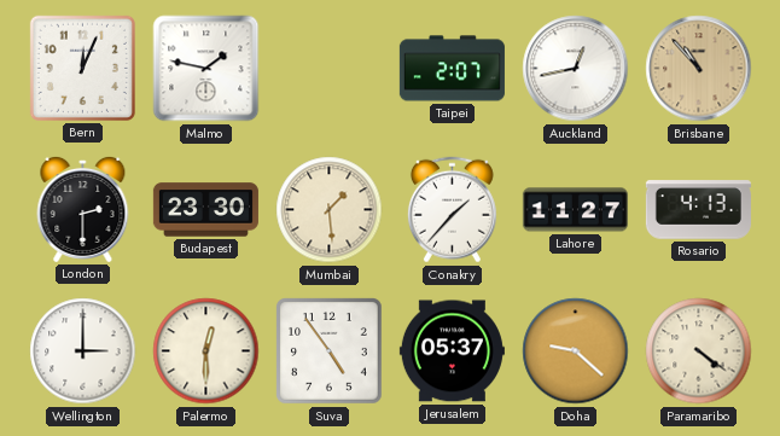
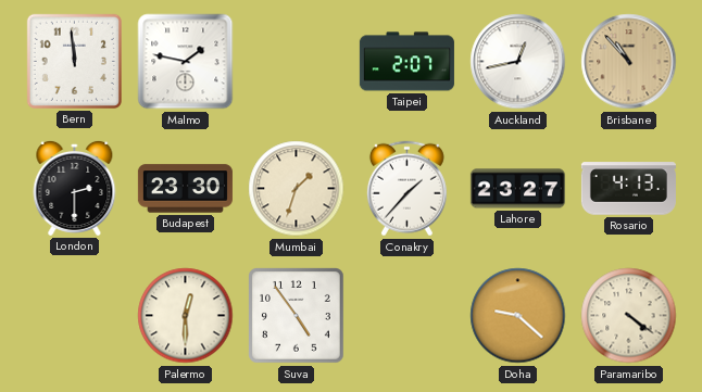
Bern: 12:04 -> 11:59 (74, 61)
Mumbai: 1:29 -> 1:33 (297, 189)
Lahore: 11:27 -> 23:27 (517, 189)
Wellington: 3:00 -> none (83, 351)
Jerusalem: 05:37 -> none (452, 351)
